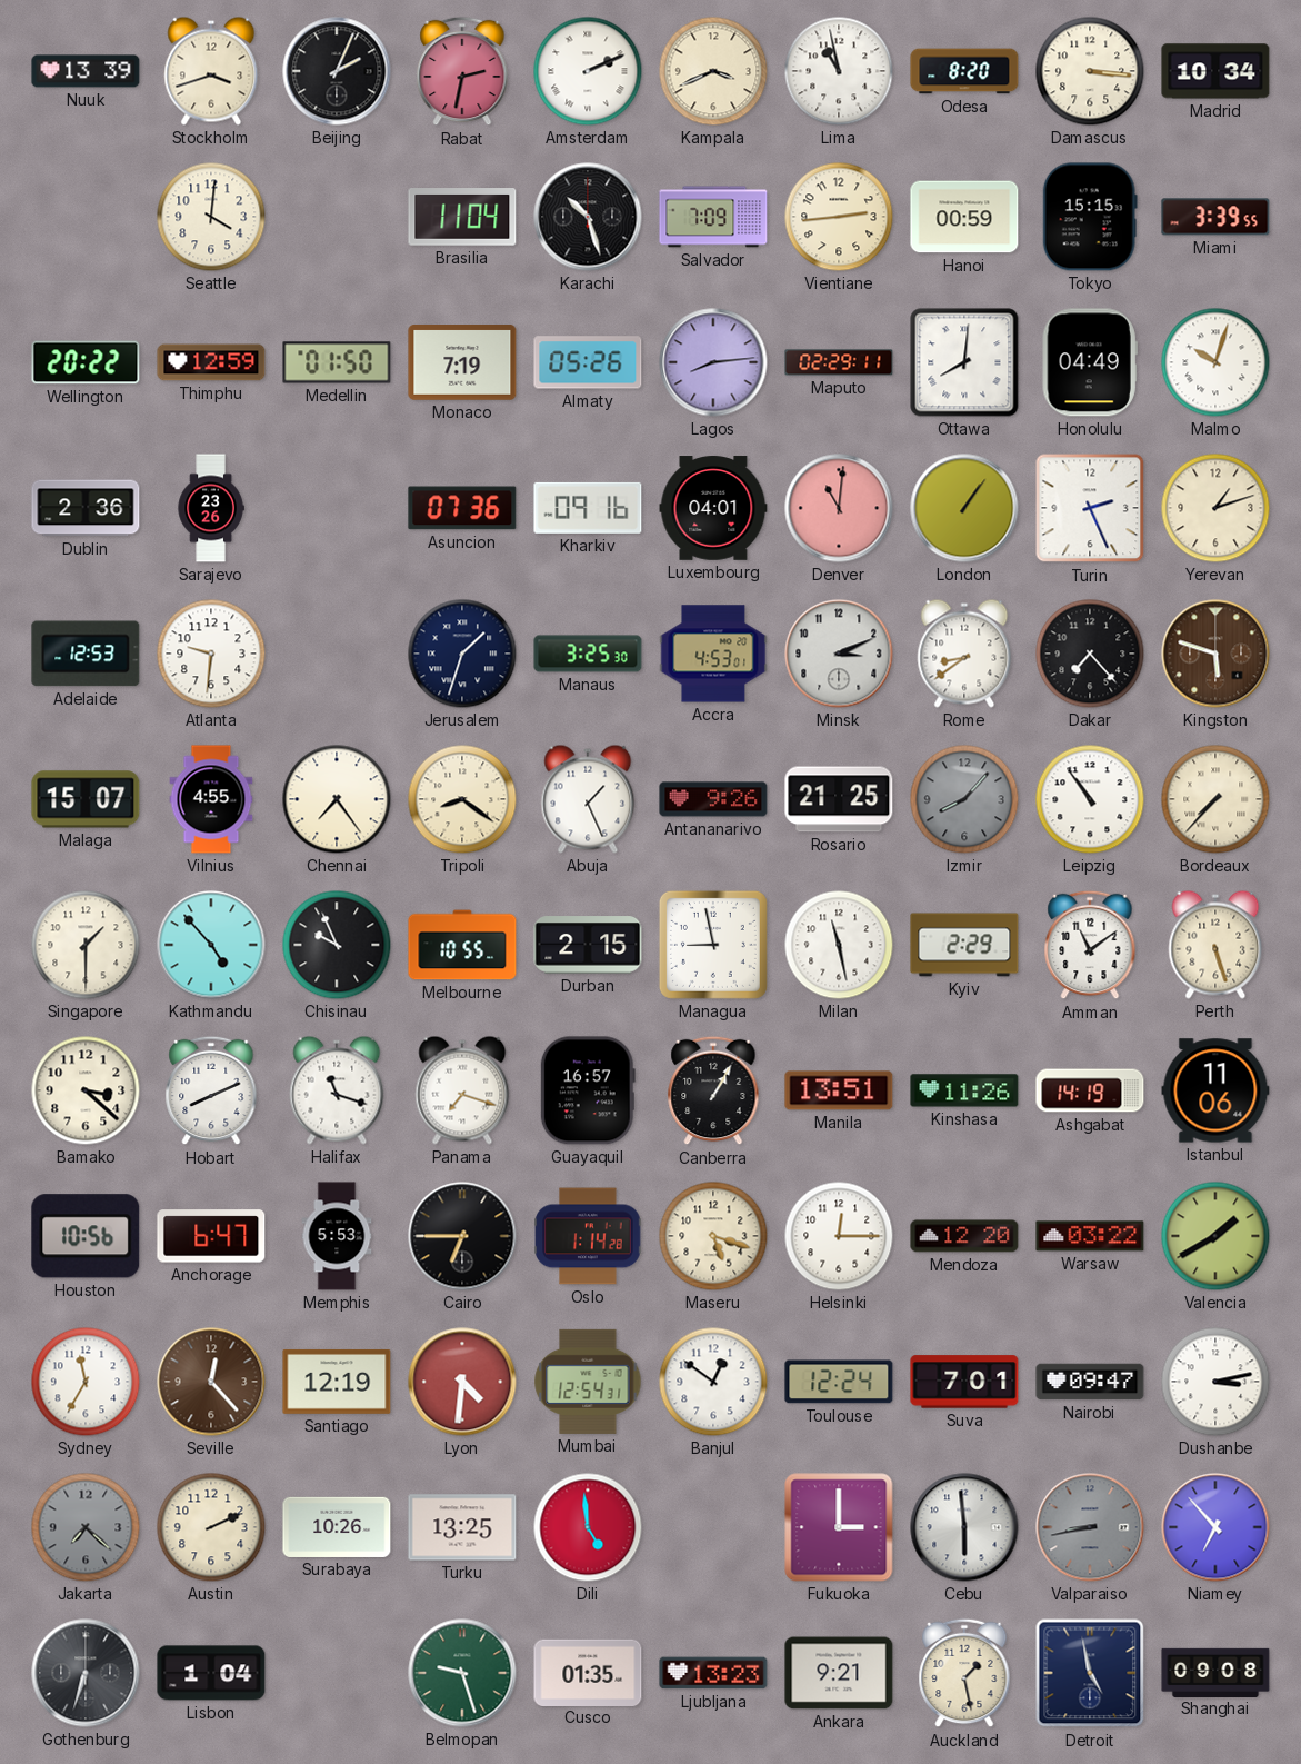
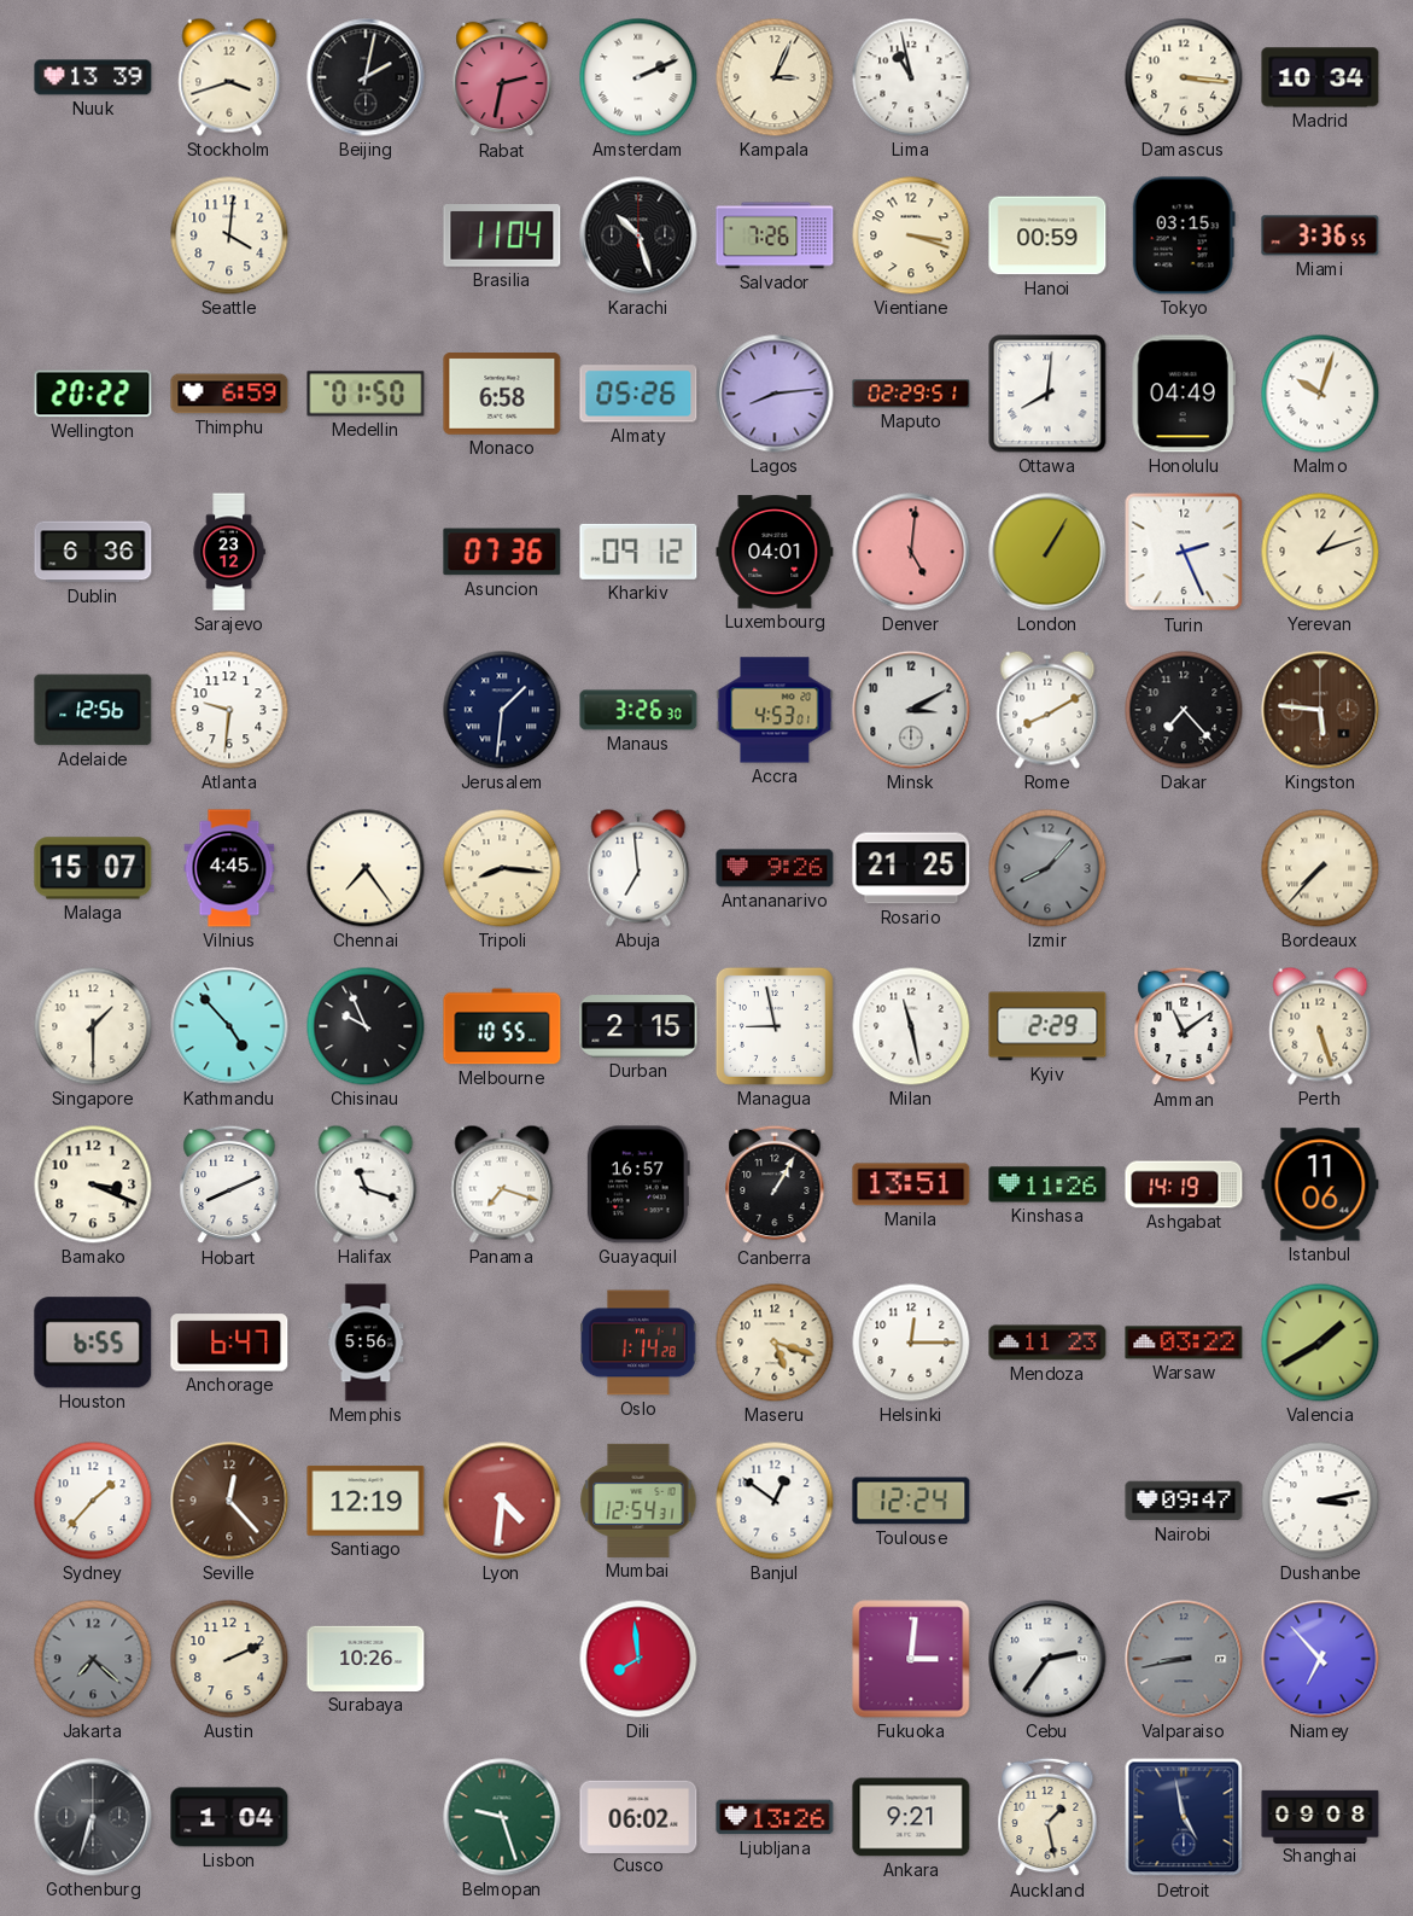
Beijing: 2:04 -> 2:02 (366, 77)
Kampala: 3:41 -> 3:04 (775, 77)
Odesa: 8:20 -> none (964, 71)
Salvador: 7:09 -> 7:26 (775, 235)
Vientiane: 2:44 -> 3:18 (911, 235)
Tokyo: 15:15 -> 03:15 (1184, 235)
Miami: 3:39 -> 3:36 (1320, 235)
Thimphu: 12:59 -> 6:59 (229, 394)
Monaco: 7:19 -> 6:58 (502, 395)
Maputo: 02:29:11 -> 02:29:51 (911, 394)
Dublin: 2:36 -> 6:36 (93, 552)
Sarajevo: 23:26 -> 23:12 (229, 552)
Kharkiv: 09:16 -> 09:12 (638, 552)
Denver: 11:01 -> 5:01 (911, 552)
London: 1:06 -> 1:05 (1047, 552)
Adelaide: 12:53 -> 12:56 (93, 710)
Jerusalem: 1:33 -> 1:31 (502, 710)
Manaus: 3:25 -> 3:26 (638, 710)
Minsk: 3:11 -> 3:10 (911, 710)
Rome: 8:39 -> 8:10 (1047, 710)
Kingston: 5:48 -> 5:46 (1320, 710)
Vilnius: 4:55 -> 4:45 (229, 868)
Tripoli: 8:21 -> 8:16 (502, 868)
Abuja: 1:26 -> 6:59 (638, 868)
Leipzig: 10:54 -> none (1090, 799)
Bamako: 3:22 -> 3:19 (93, 1184)
Houston: 10:56 -> 6:55 (93, 1343)
Memphis: 5:53 -> 5:56 (366, 1343)
Cairo: 6:45 -> none (462, 1236)
Mendoza: 12:20 -> 11:23 (1047, 1343)
Sydney: 11:35 -> 1:37 (93, 1501)
Suva: 7:01 -> none (964, 1382)
Turku: 13:25 -> none (462, 1527)
Dili: 4:59 -> 7:59 (638, 1659)
Fukuoka: 3:00 -> 3:01 (911, 1659)
Cebu: 5:59 -> 2:36 (1047, 1659)
Cusco: 01:35 -> 06:02 (638, 1816)
Ljubljana: 13:23 -> 13:26 (775, 1817)
